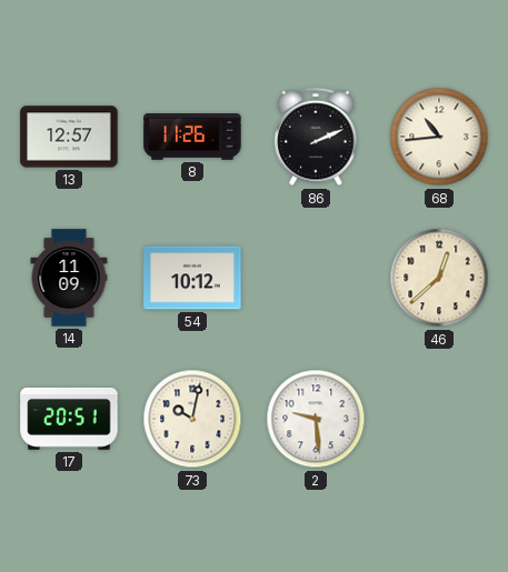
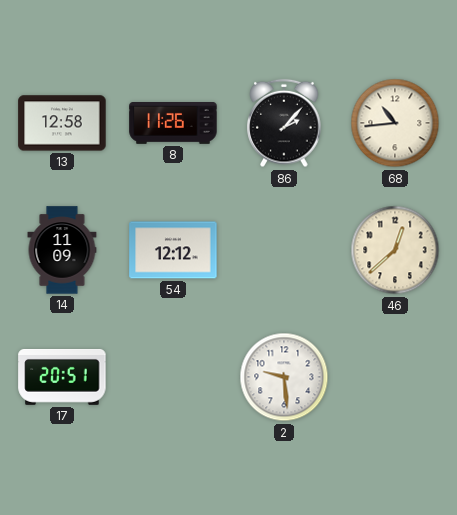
13: 12:57 -> 12:58 (62, 123)
86: 2:11 -> 2:07 (284, 123)
54: 10:12 -> 12:12 (173, 250)
73: 10:02 -> none (192, 419)
